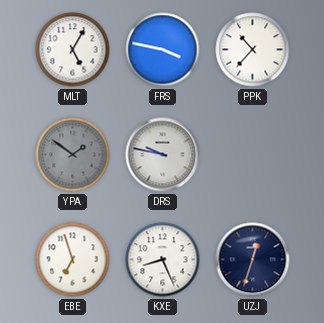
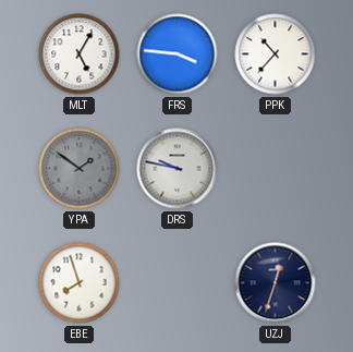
FRS: 3:47 -> 3:46 (178, 54)
EBE: 6:57 -> 7:57 (80, 283)
KXE: 8:26 -> none (163, 260)
